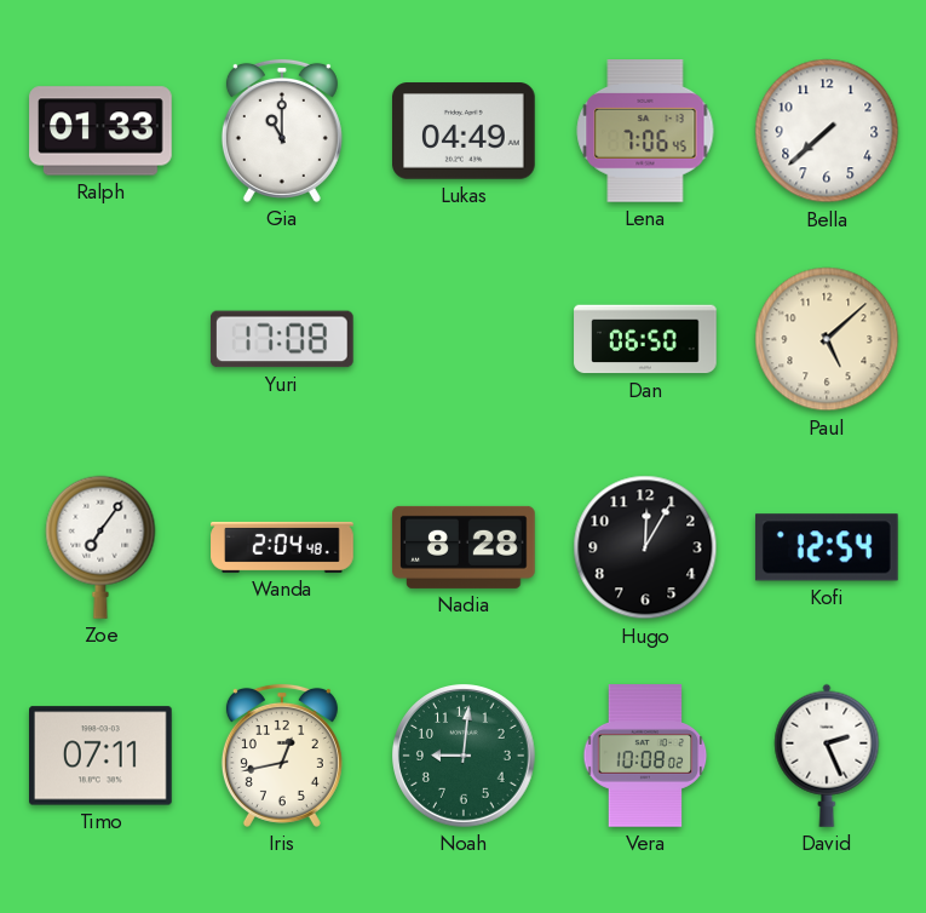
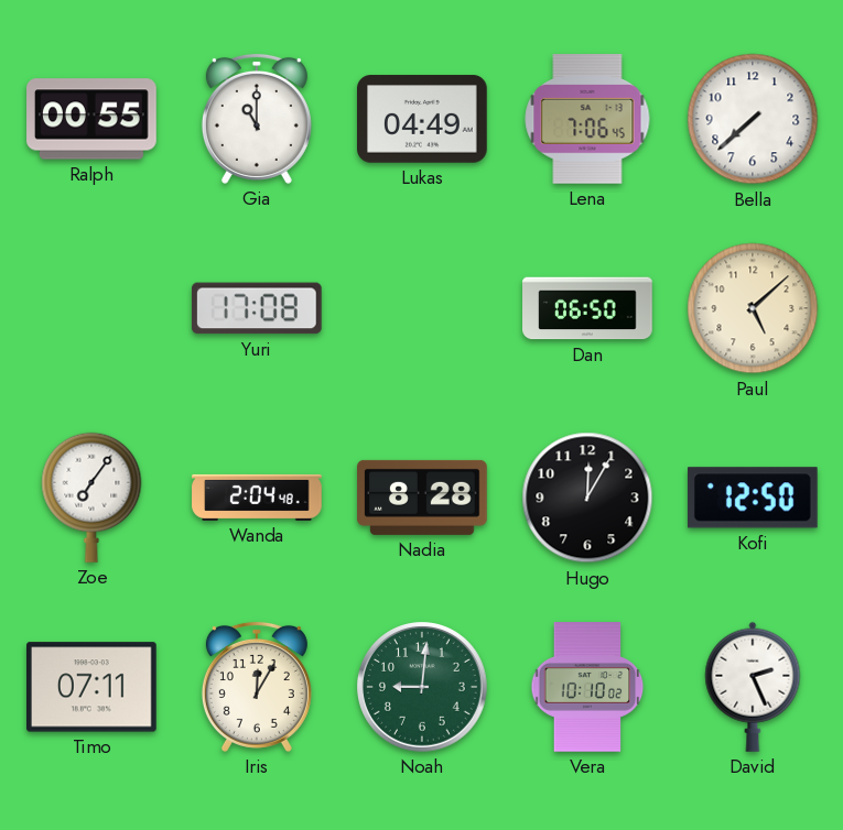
Ralph: 01:33 -> 00:55 (91, 119)
Kofi: 12:54 -> 12:50 (753, 498)
Iris: 12:43 -> 12:05 (257, 687)
Vera: 10:08 -> 10:10 (587, 687)
